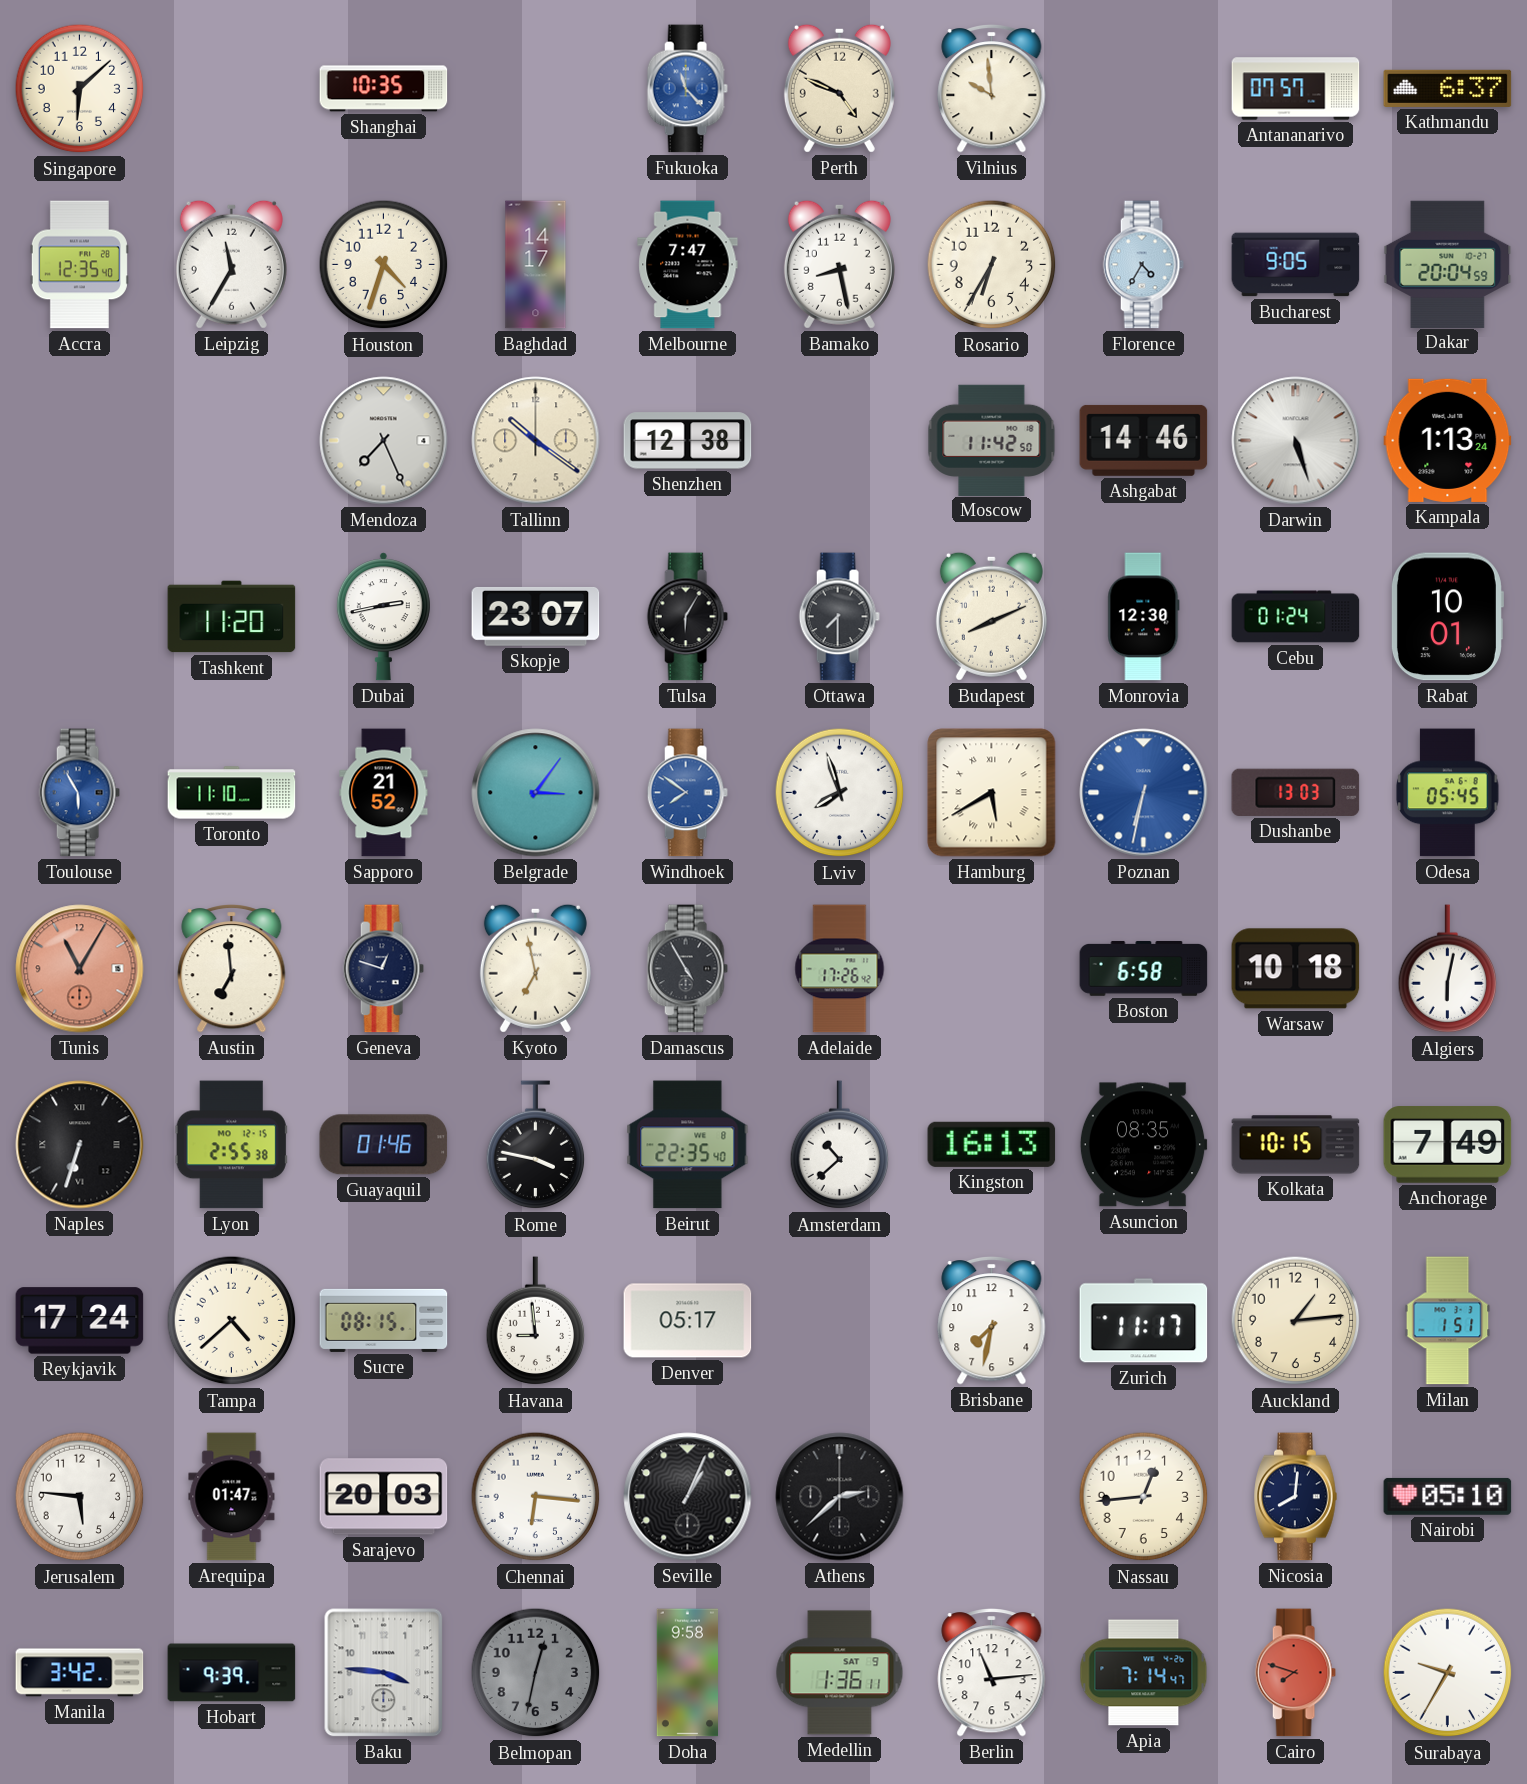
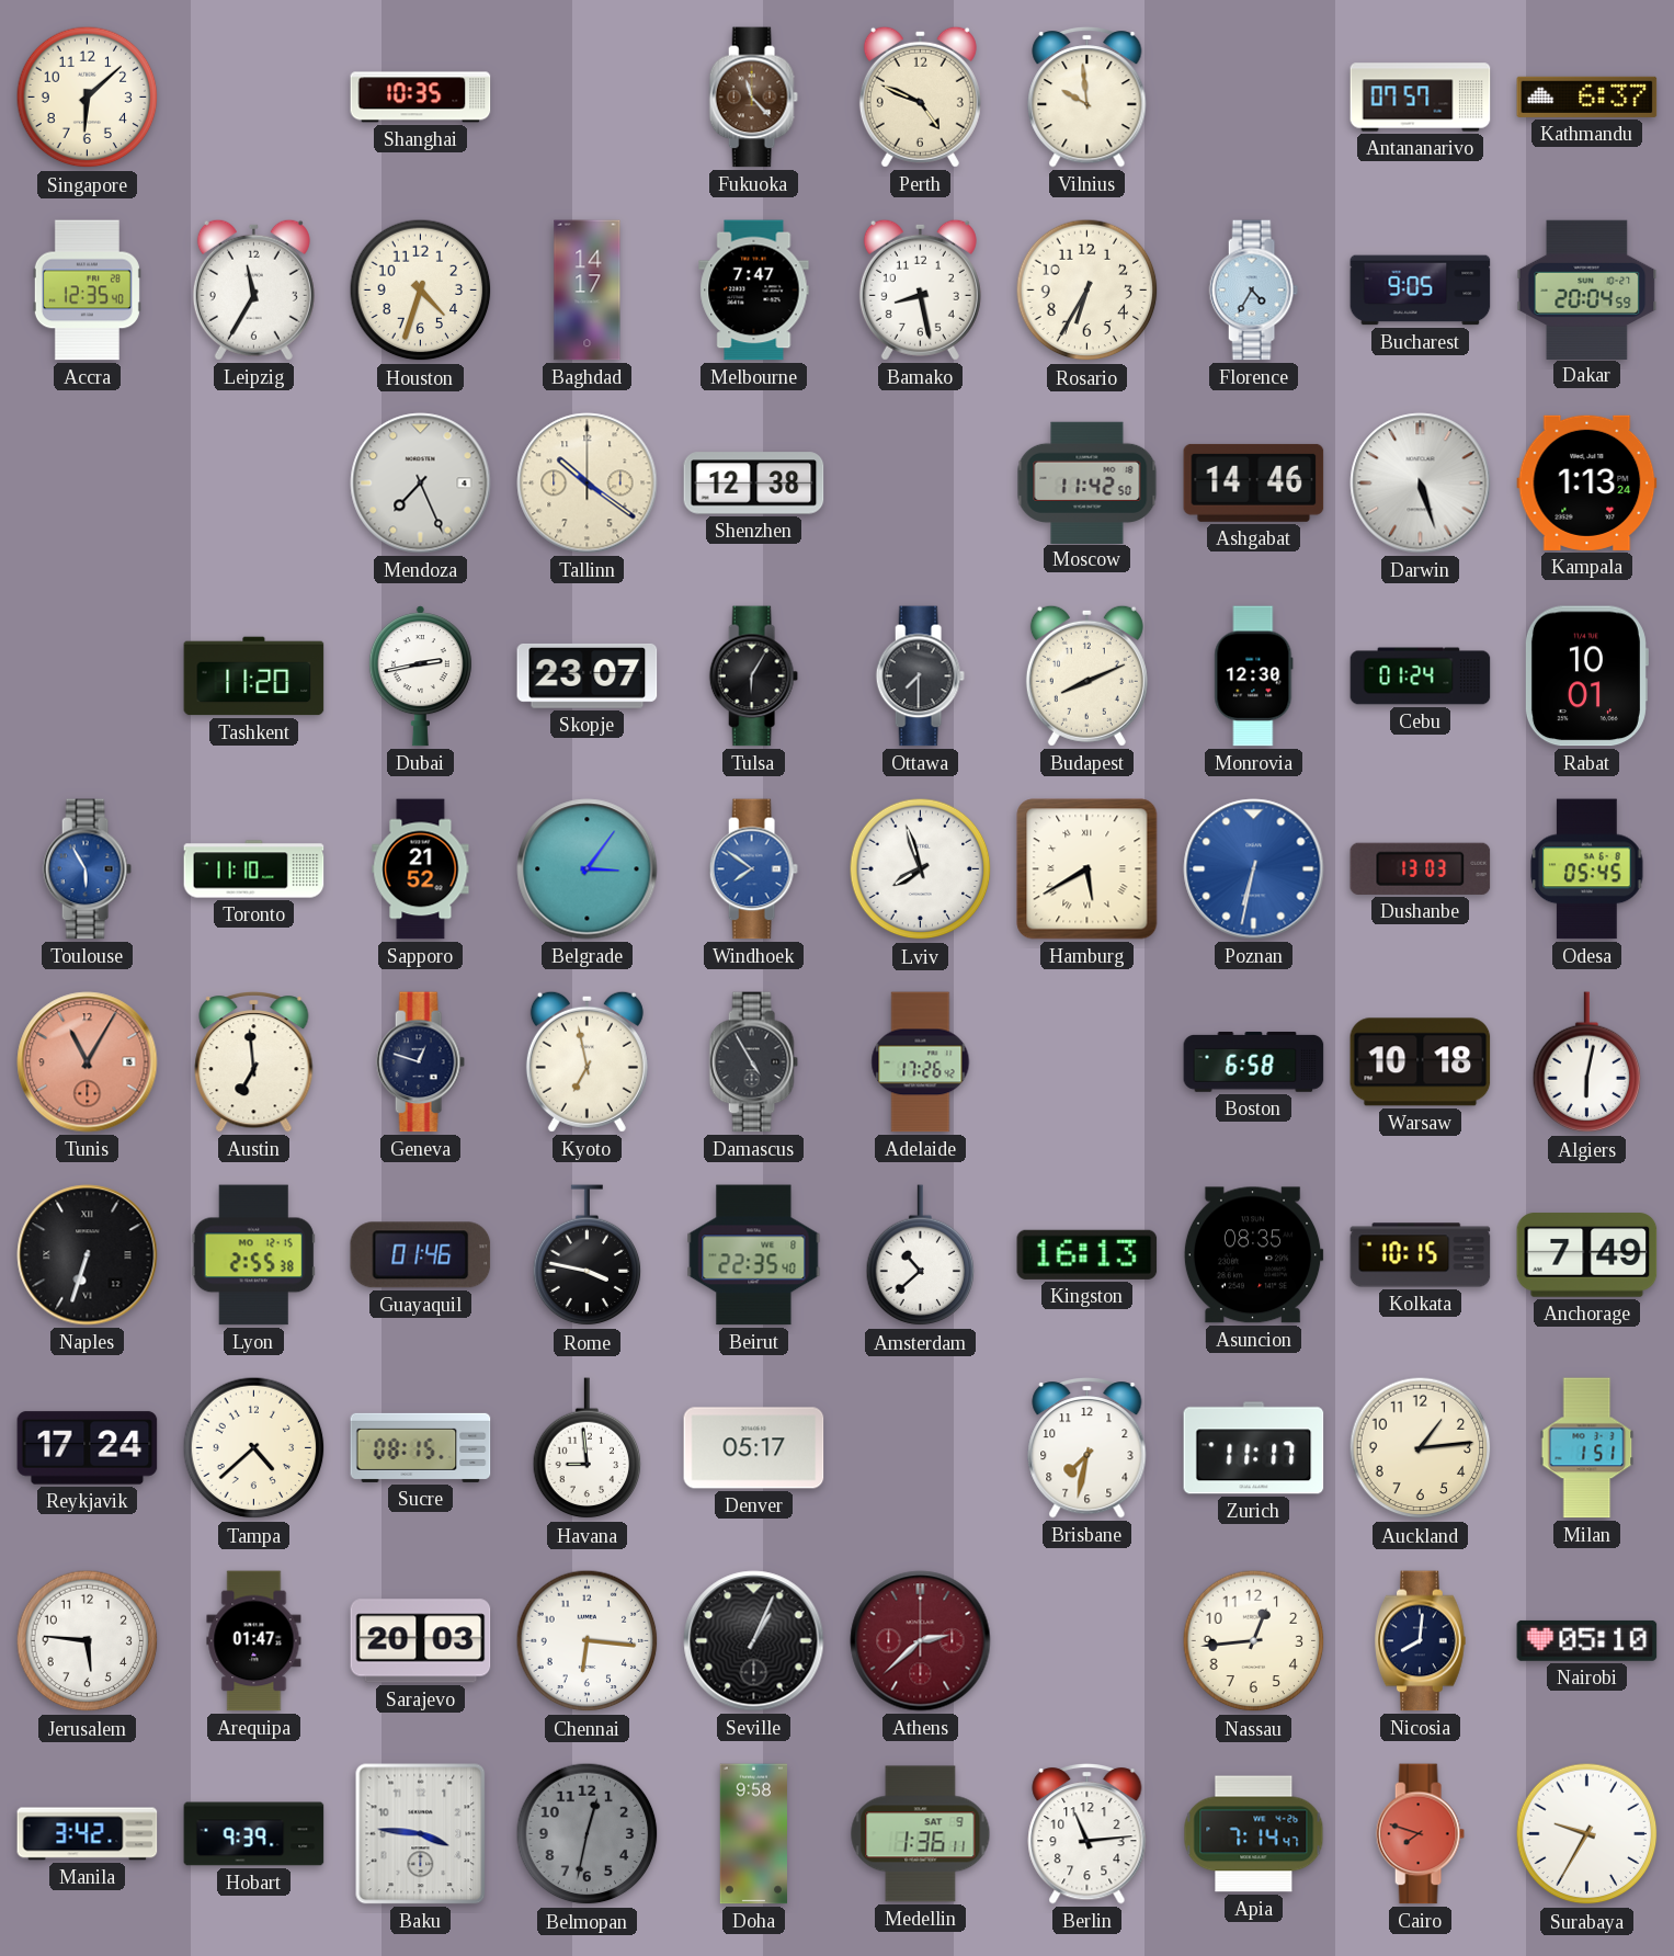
Fukuoka dial: blue -> brown (753, 98)
Athens dial: black -> burgundy (921, 1641)
